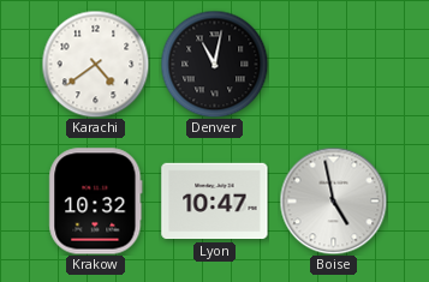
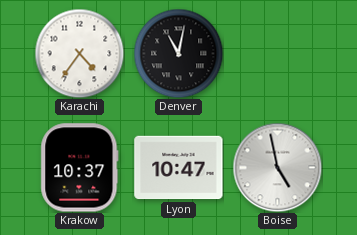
Karachi: 4:39 -> 4:36 (79, 53)
Krakow: 10:32 -> 10:37 (80, 168)
